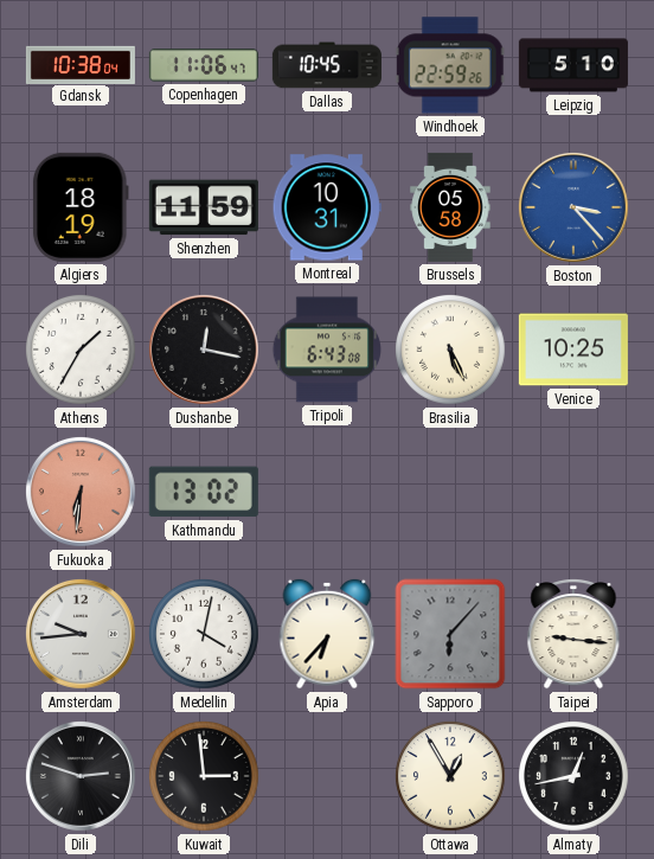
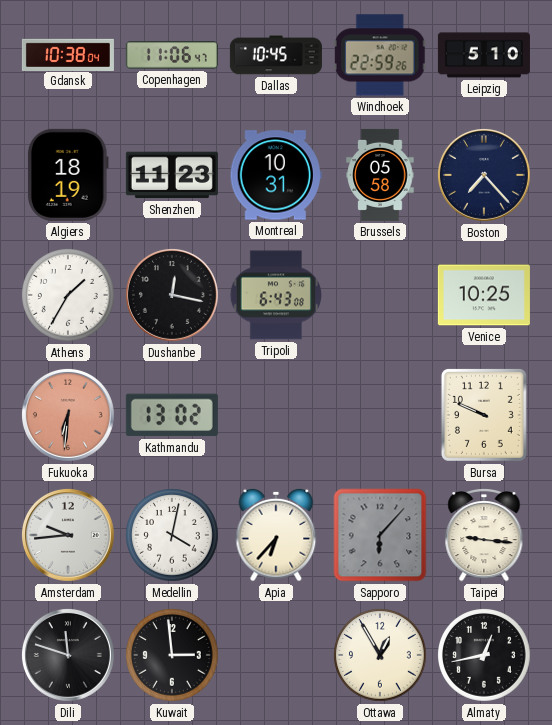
Shenzhen: 11:59 -> 11:23 (172, 175)
Boston: 3:23 -> 7:23 (484, 175)
Boston dial: blue -> navy (484, 175)
Brasilia: 5:26 -> none (451, 351)
Bursa: none -> 9:49 (484, 415)
Dili: 2:48 -> 11:48 (68, 655)
